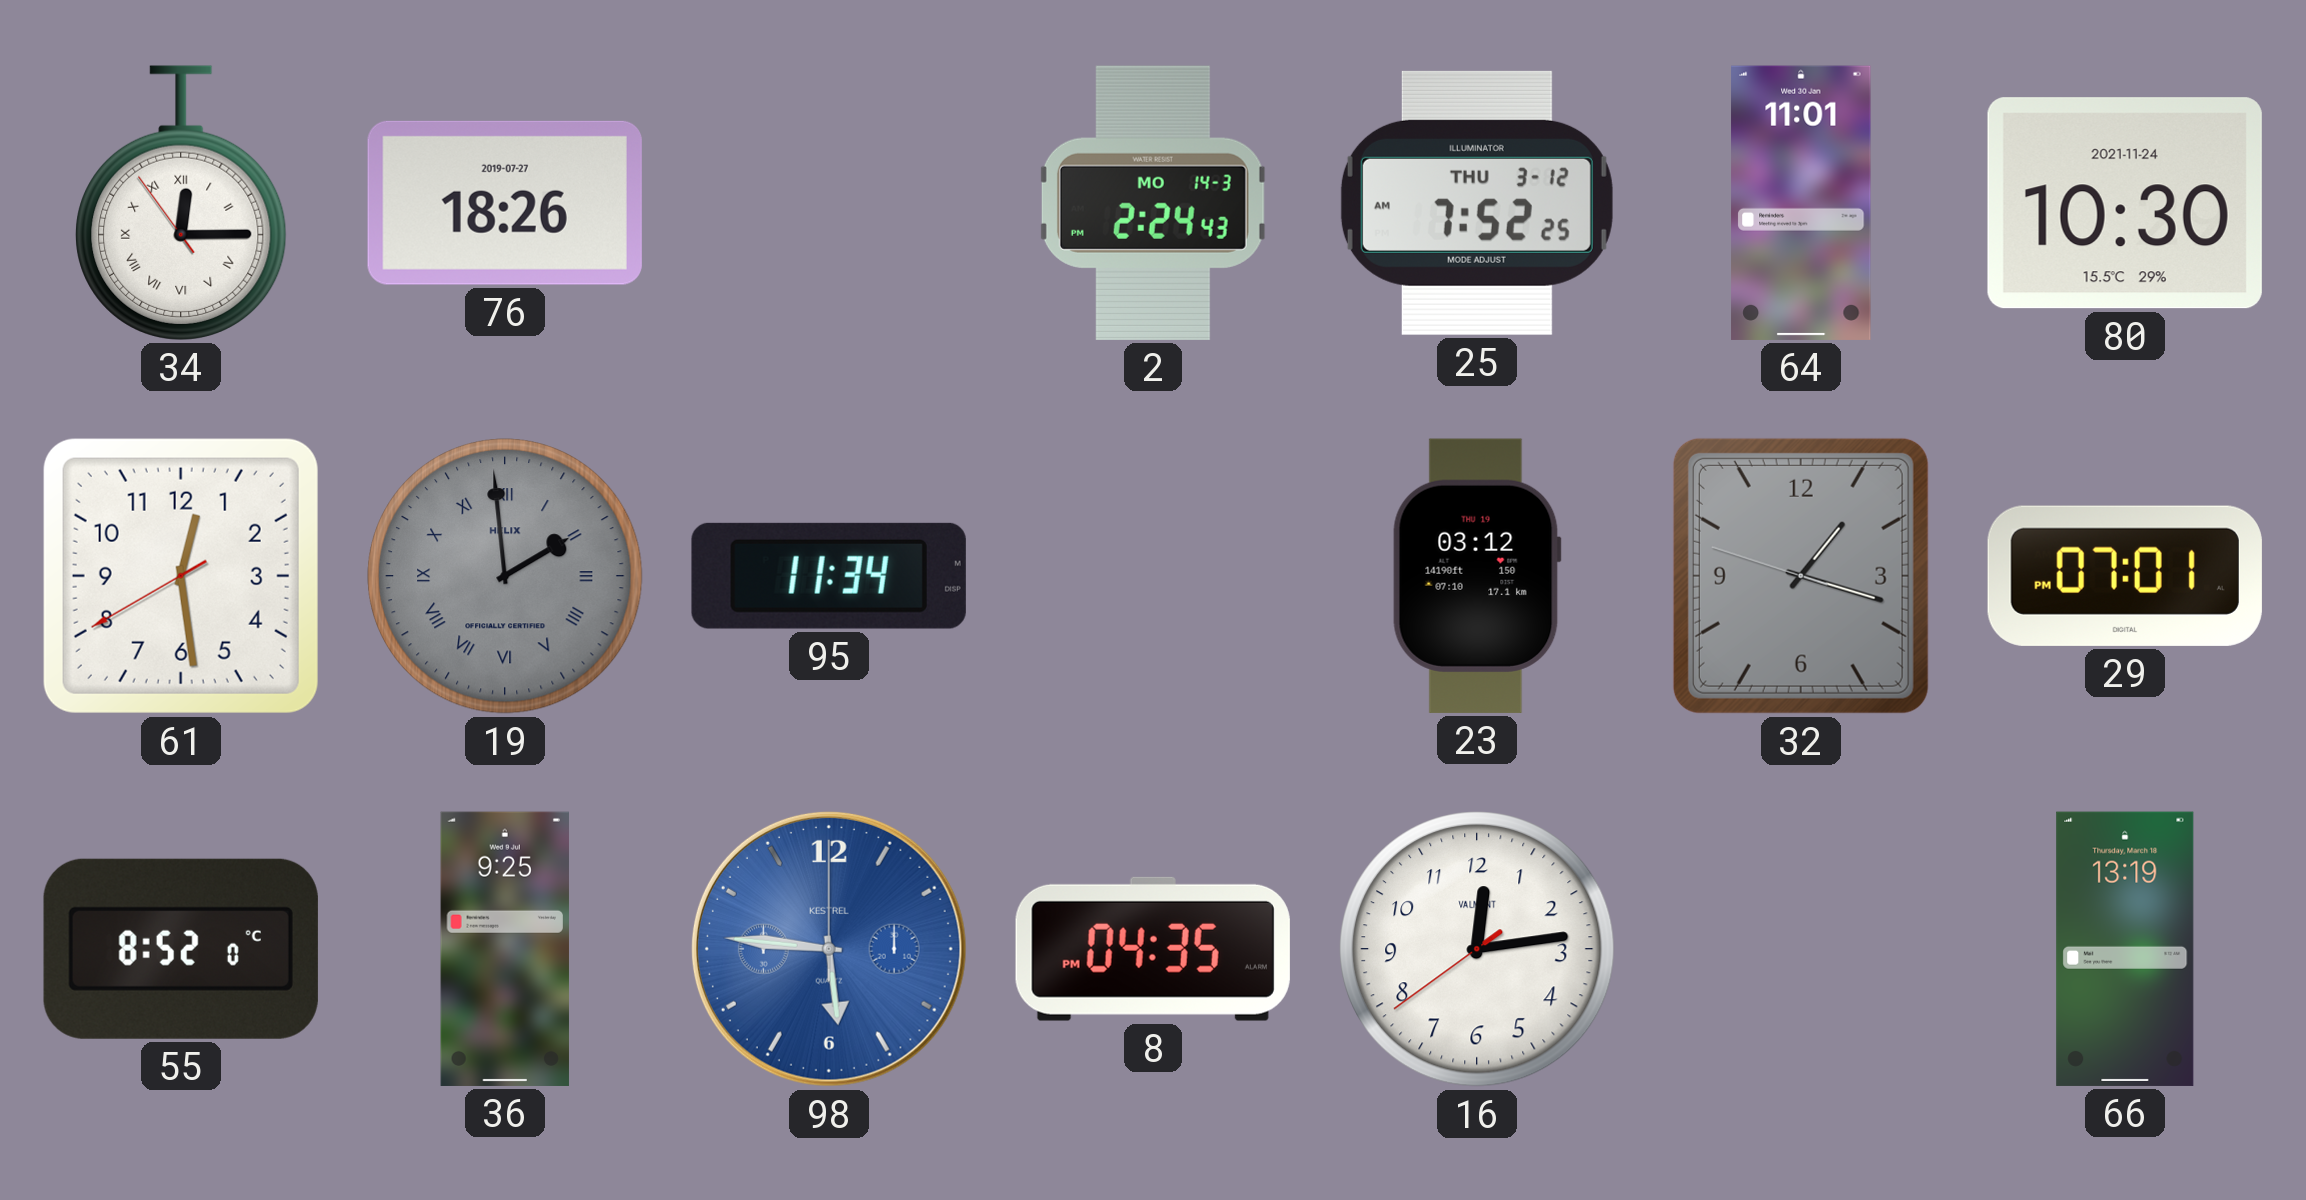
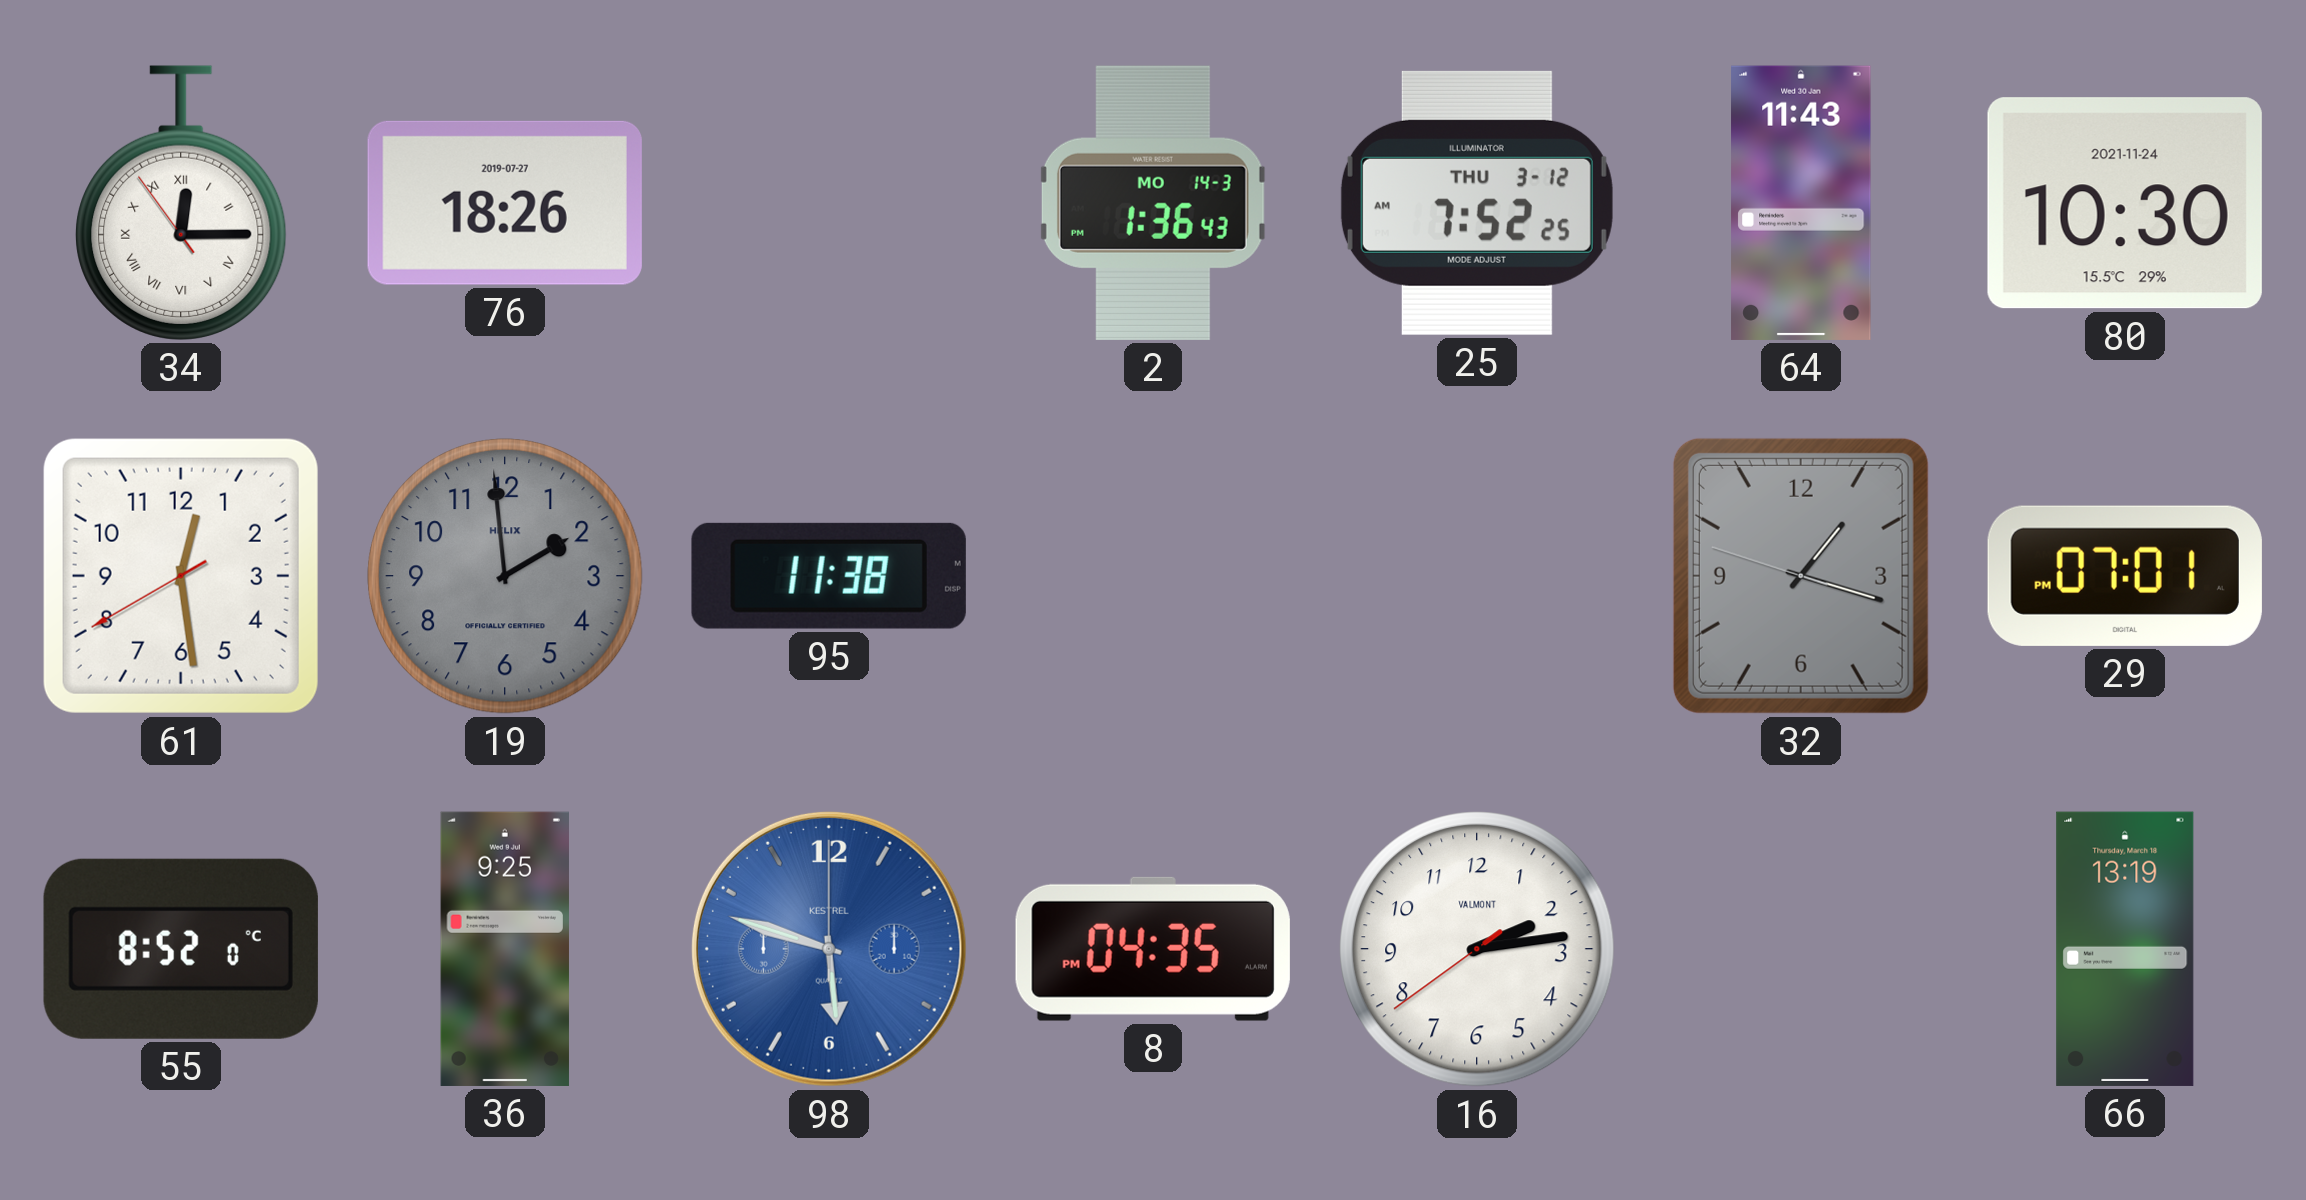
2: 2:24 -> 1:36 (1153, 203)
64: 11:01 -> 11:43 (1801, 203)
19 numerals: Roman -> Arabic (505, 576)
95: 11:34 -> 11:38 (829, 576)
23: 03:12 -> none (1477, 576)
98: 5:46 -> 5:48 (829, 949)
16: 12:13 -> 2:13 (1477, 949)
